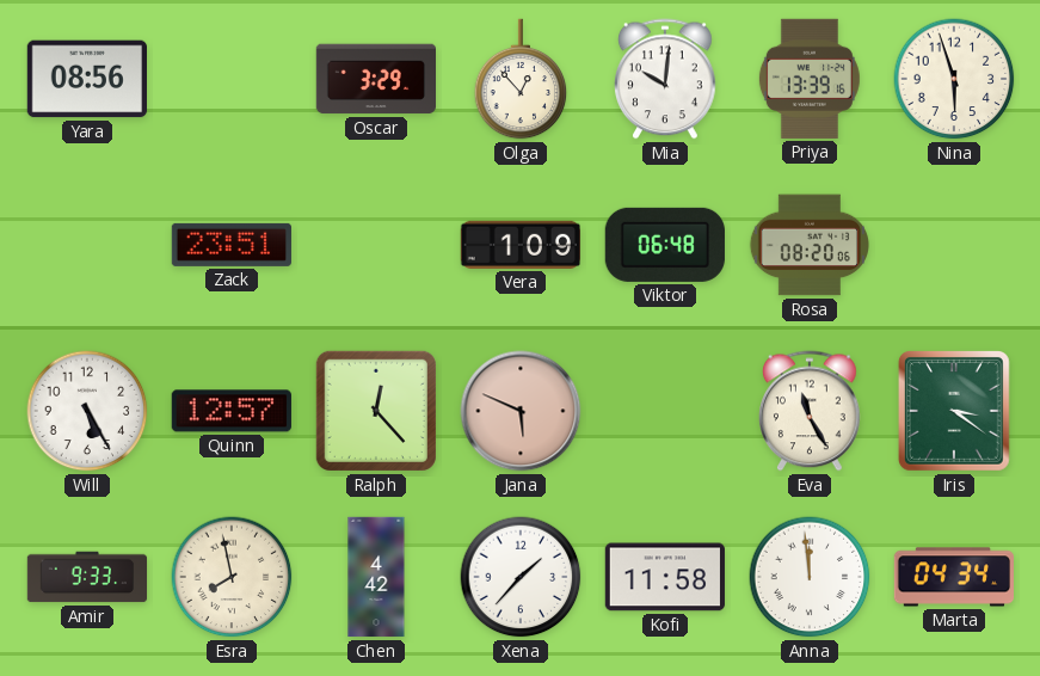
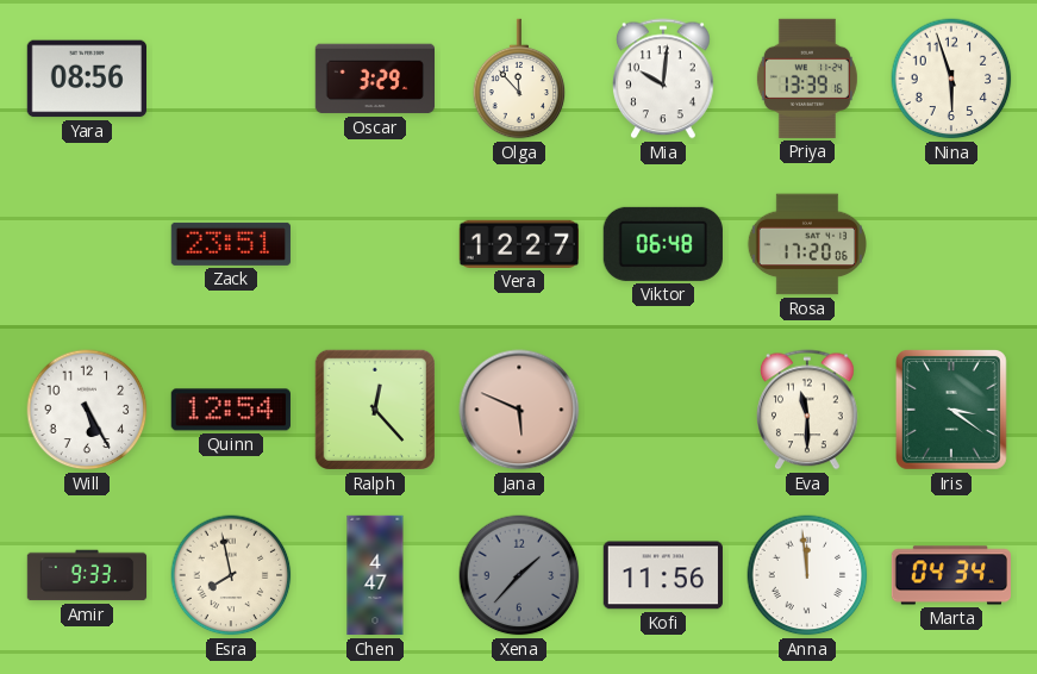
Olga: 12:53 -> 11:53 (519, 79)
Vera: 1:09 -> 12:27 (518, 244)
Rosa: 08:20 -> 17:20 (806, 244)
Quinn: 12:57 -> 12:54 (231, 410)
Eva: 11:25 -> 11:30 (808, 410)
Chen: 4:42 -> 4:47 (375, 575)
Xena dial: white -> grey (519, 575)
Kofi: 11:58 -> 11:56 (662, 575)
